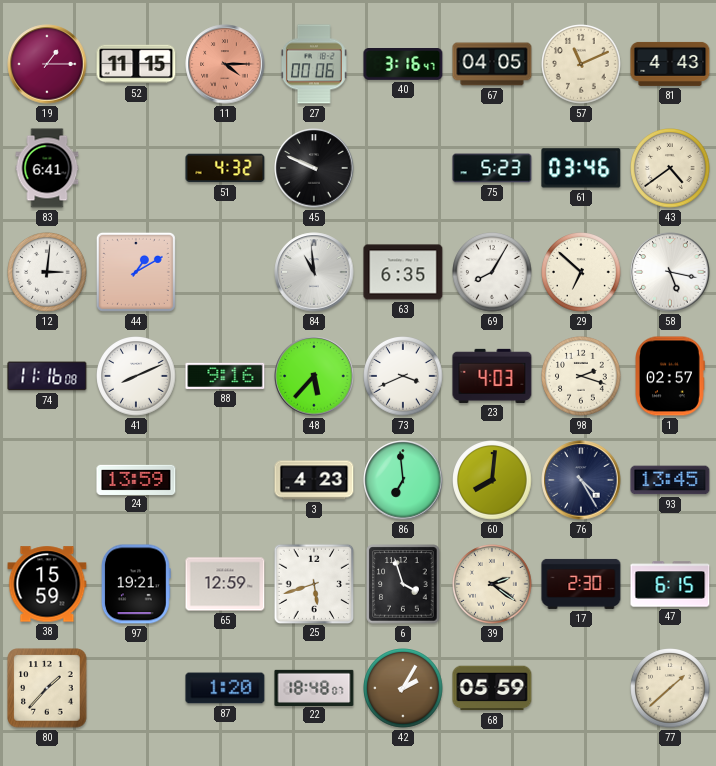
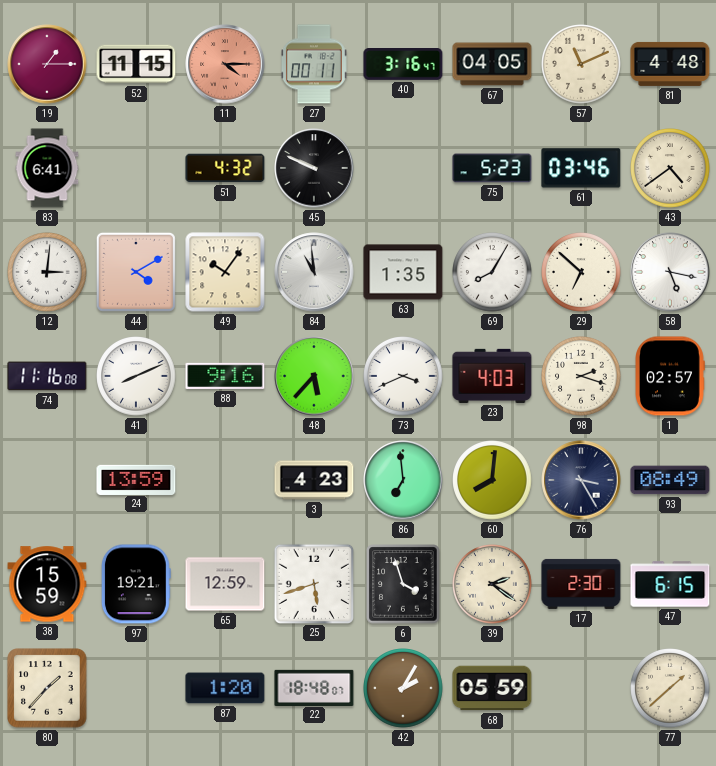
27: 00:06 -> 00:11 (315, 64)
81: 4:43 -> 4:48 (670, 64)
44: 1:10 -> 4:10 (136, 272)
49: none -> 10:06 (225, 272)
63: 6:35 -> 1:35 (403, 272)
76: 4:25 -> 3:25 (581, 480)
93: 13:45 -> 08:49 (670, 480)
